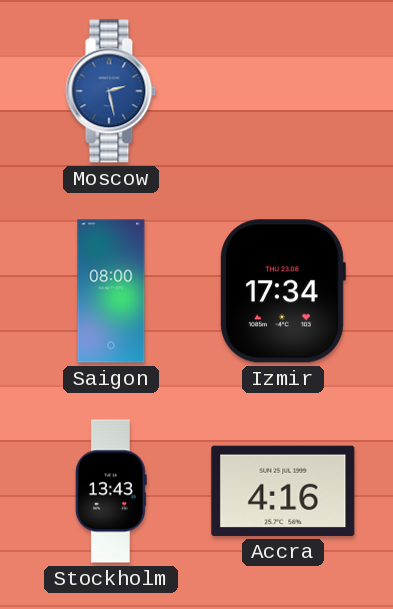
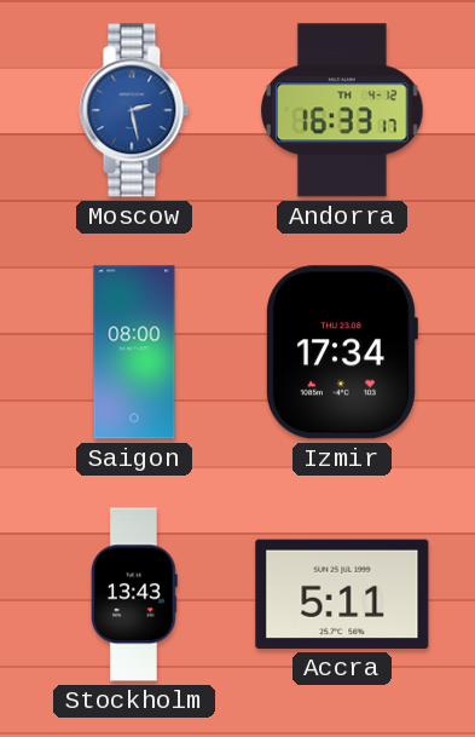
Andorra: none -> 16:33 (343, 110)
Accra: 4:16 -> 5:11 (342, 594)
